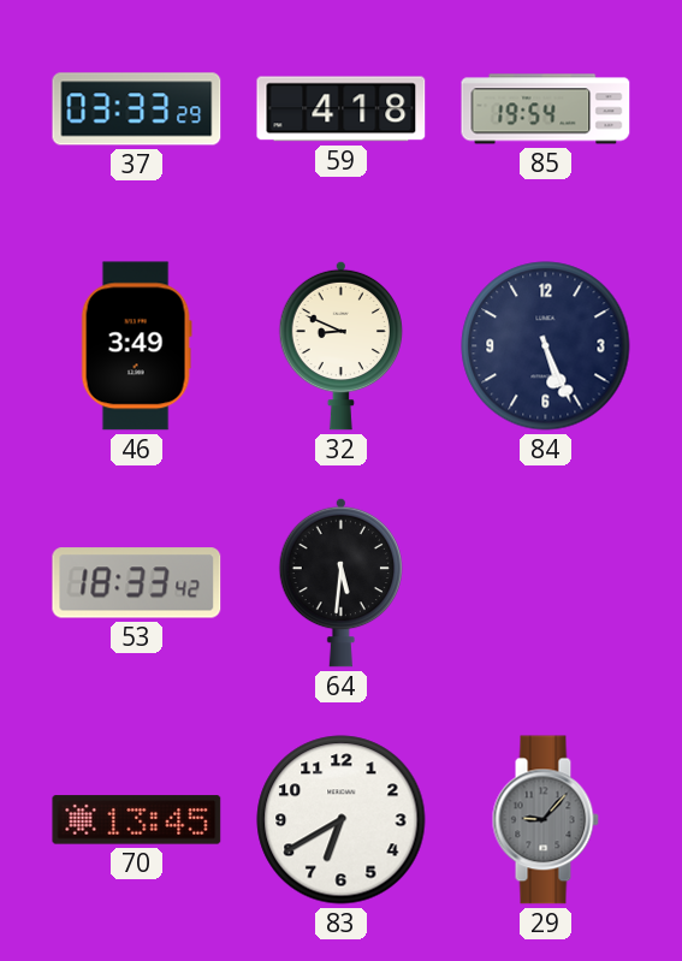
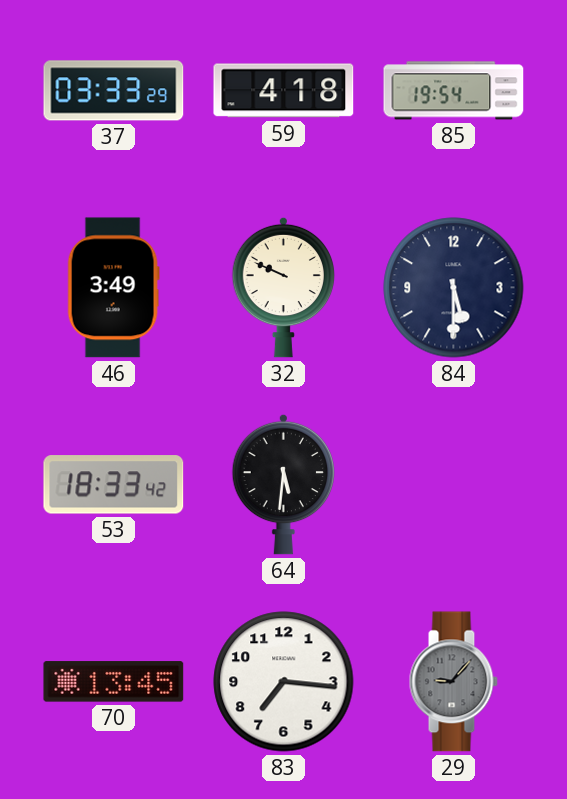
32: 8:49 -> 9:49 (283, 287)
84: 5:26 -> 5:30 (454, 288)
83: 6:40 -> 7:16 (284, 682)
